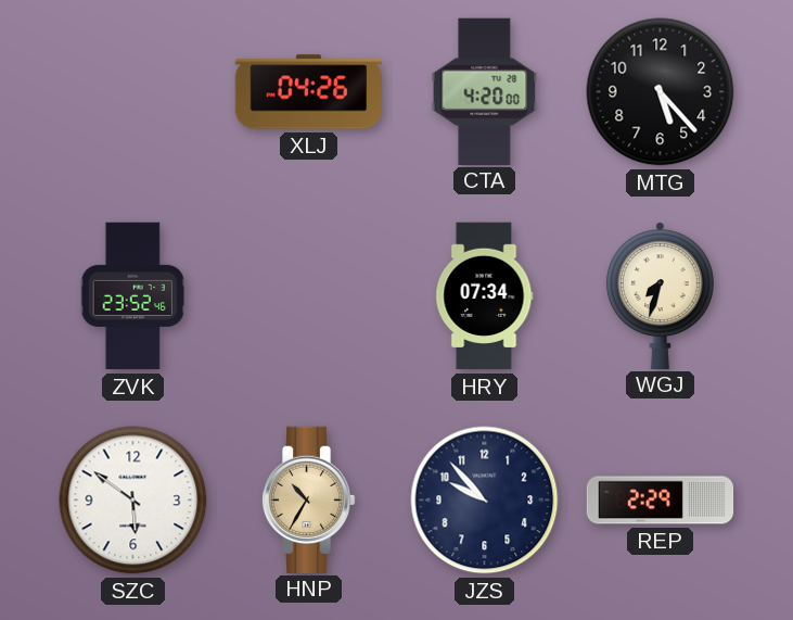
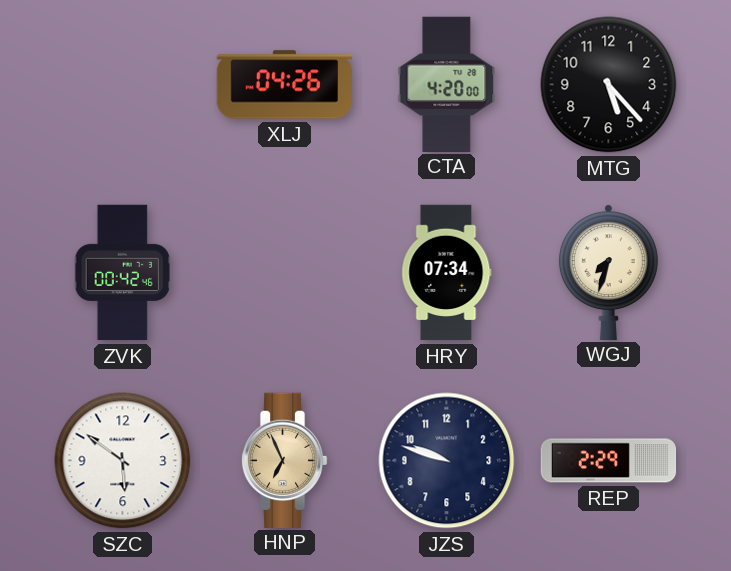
ZVK: 23:52 -> 00:42 (122, 273)
HNP: 10:35 -> 6:56 (284, 460)
JZS: 9:53 -> 9:48 (447, 461)
